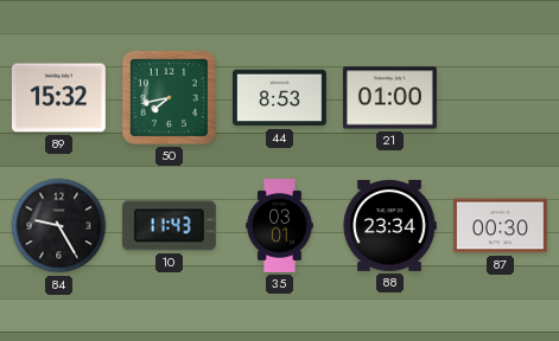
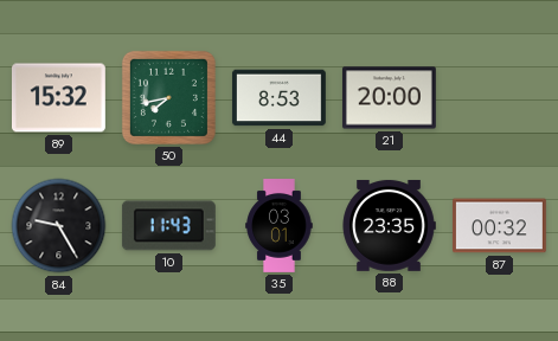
21: 01:00 -> 20:00 (389, 98)
88: 23:34 -> 23:35 (389, 225)
87: 00:30 -> 00:32 (499, 226)
